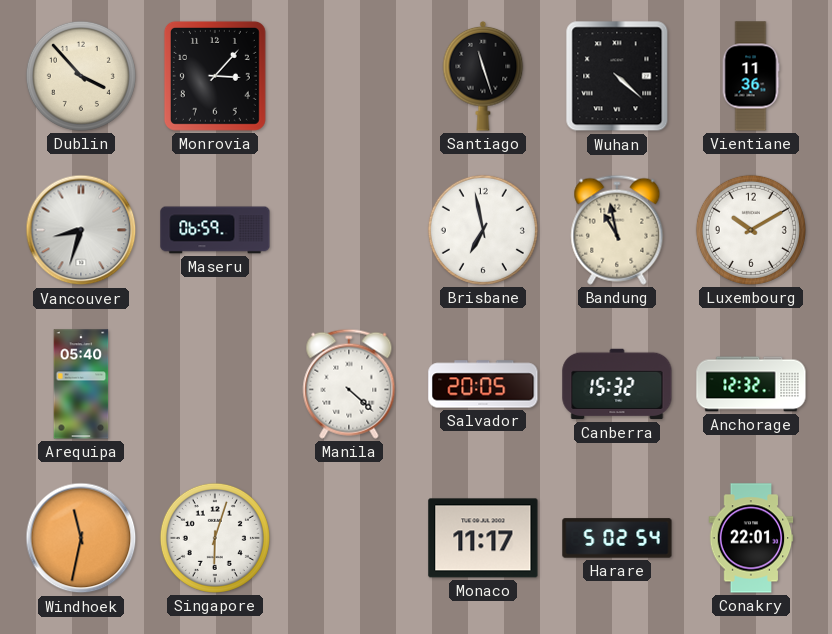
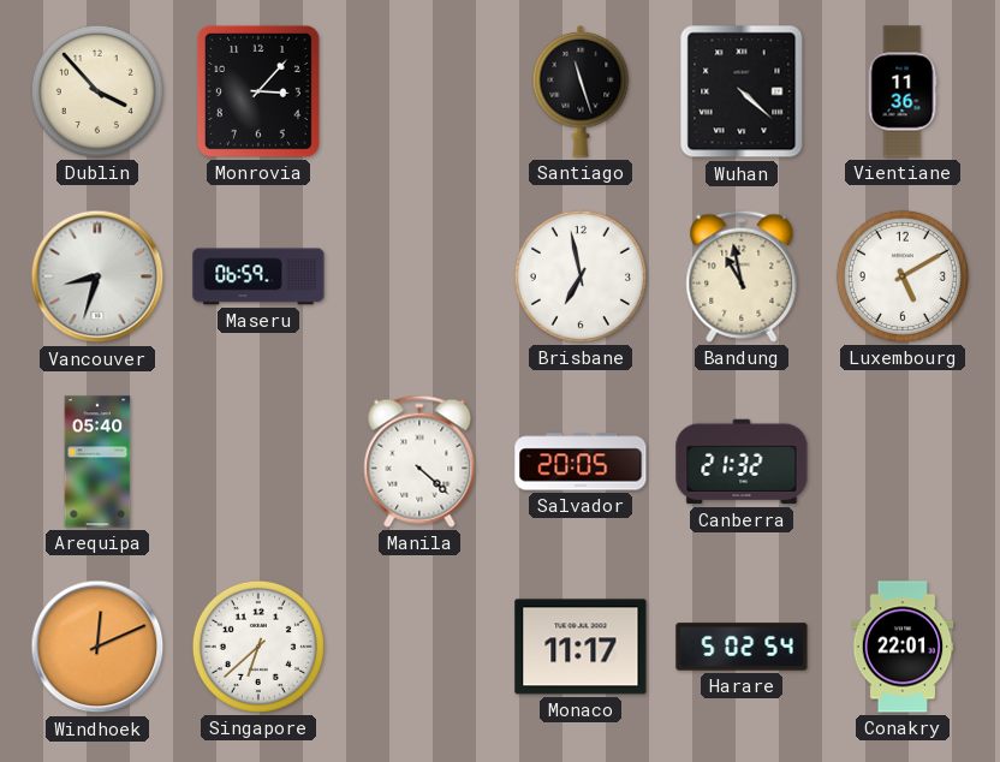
Luxembourg: 10:10 -> 5:10 (903, 276)
Canberra: 15:32 -> 21:32 (742, 462)
Anchorage: 12:32 -> none (751, 384)
Windhoek: 11:32 -> 12:11 (97, 647)
Singapore: 6:03 -> 6:38 (258, 647)
